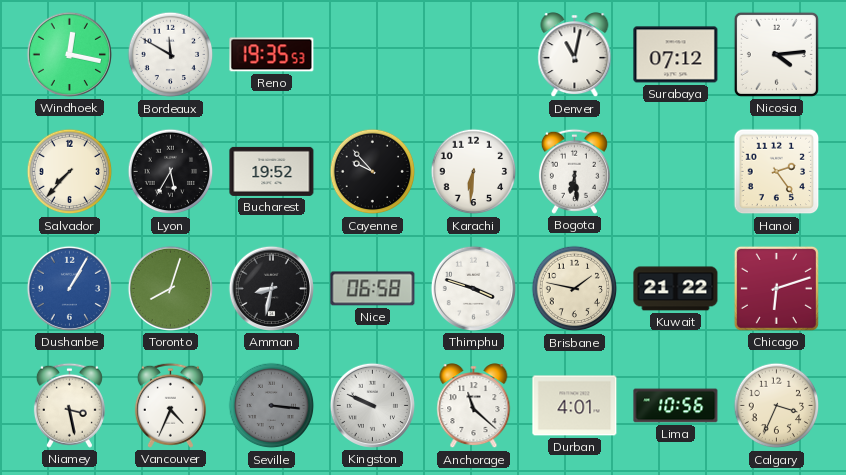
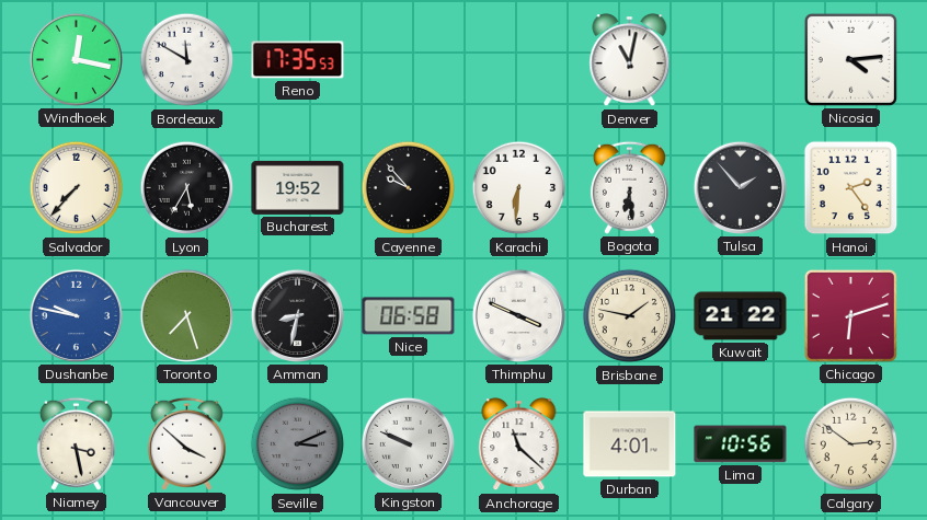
Reno: 19:35 -> 17:35 (298, 60)
Surabaya: 07:12 -> none (676, 55)
Tulsa: none -> 1:53 (740, 187)
Dushanbe: 1:05 -> 9:47 (76, 315)
Toronto: 8:03 -> 7:27 (186, 315)
Thimphu: 3:48 -> 3:49 (518, 315)
Vancouver: 4:34 -> 3:52 (186, 443)
Seville: 3:16 -> 3:11 (298, 444)
Calgary: 3:34 -> 2:51 (851, 444)
